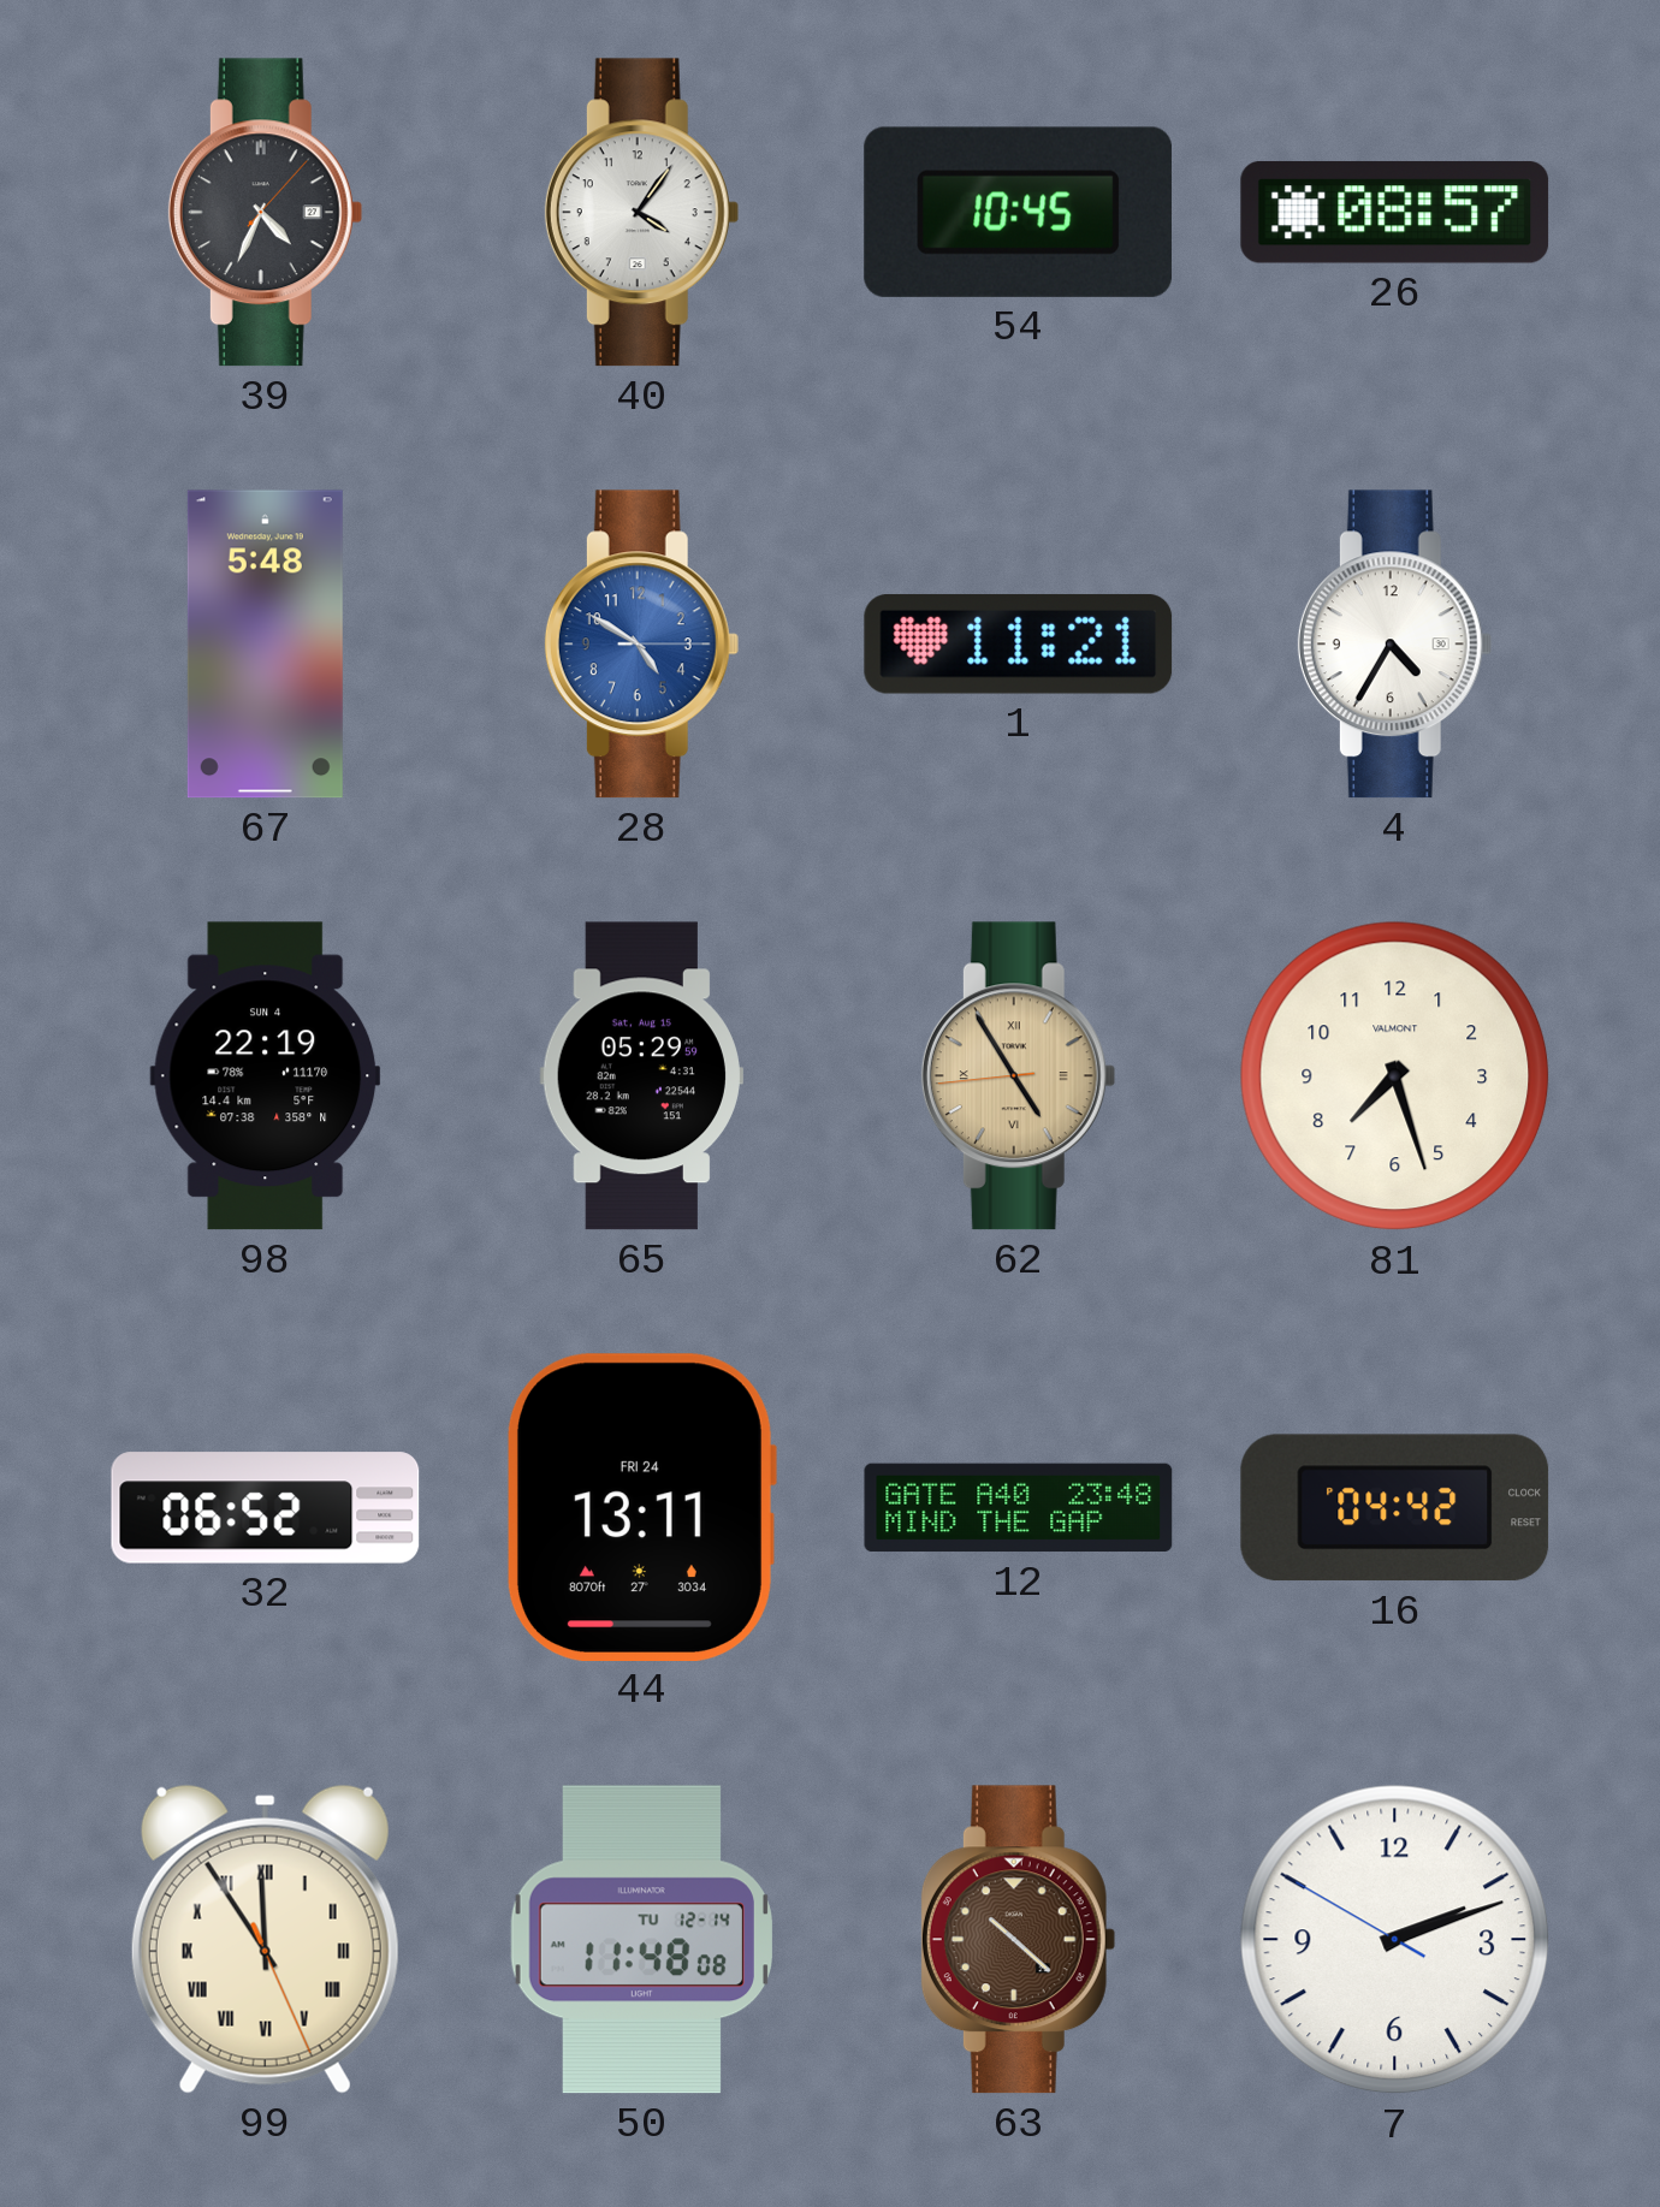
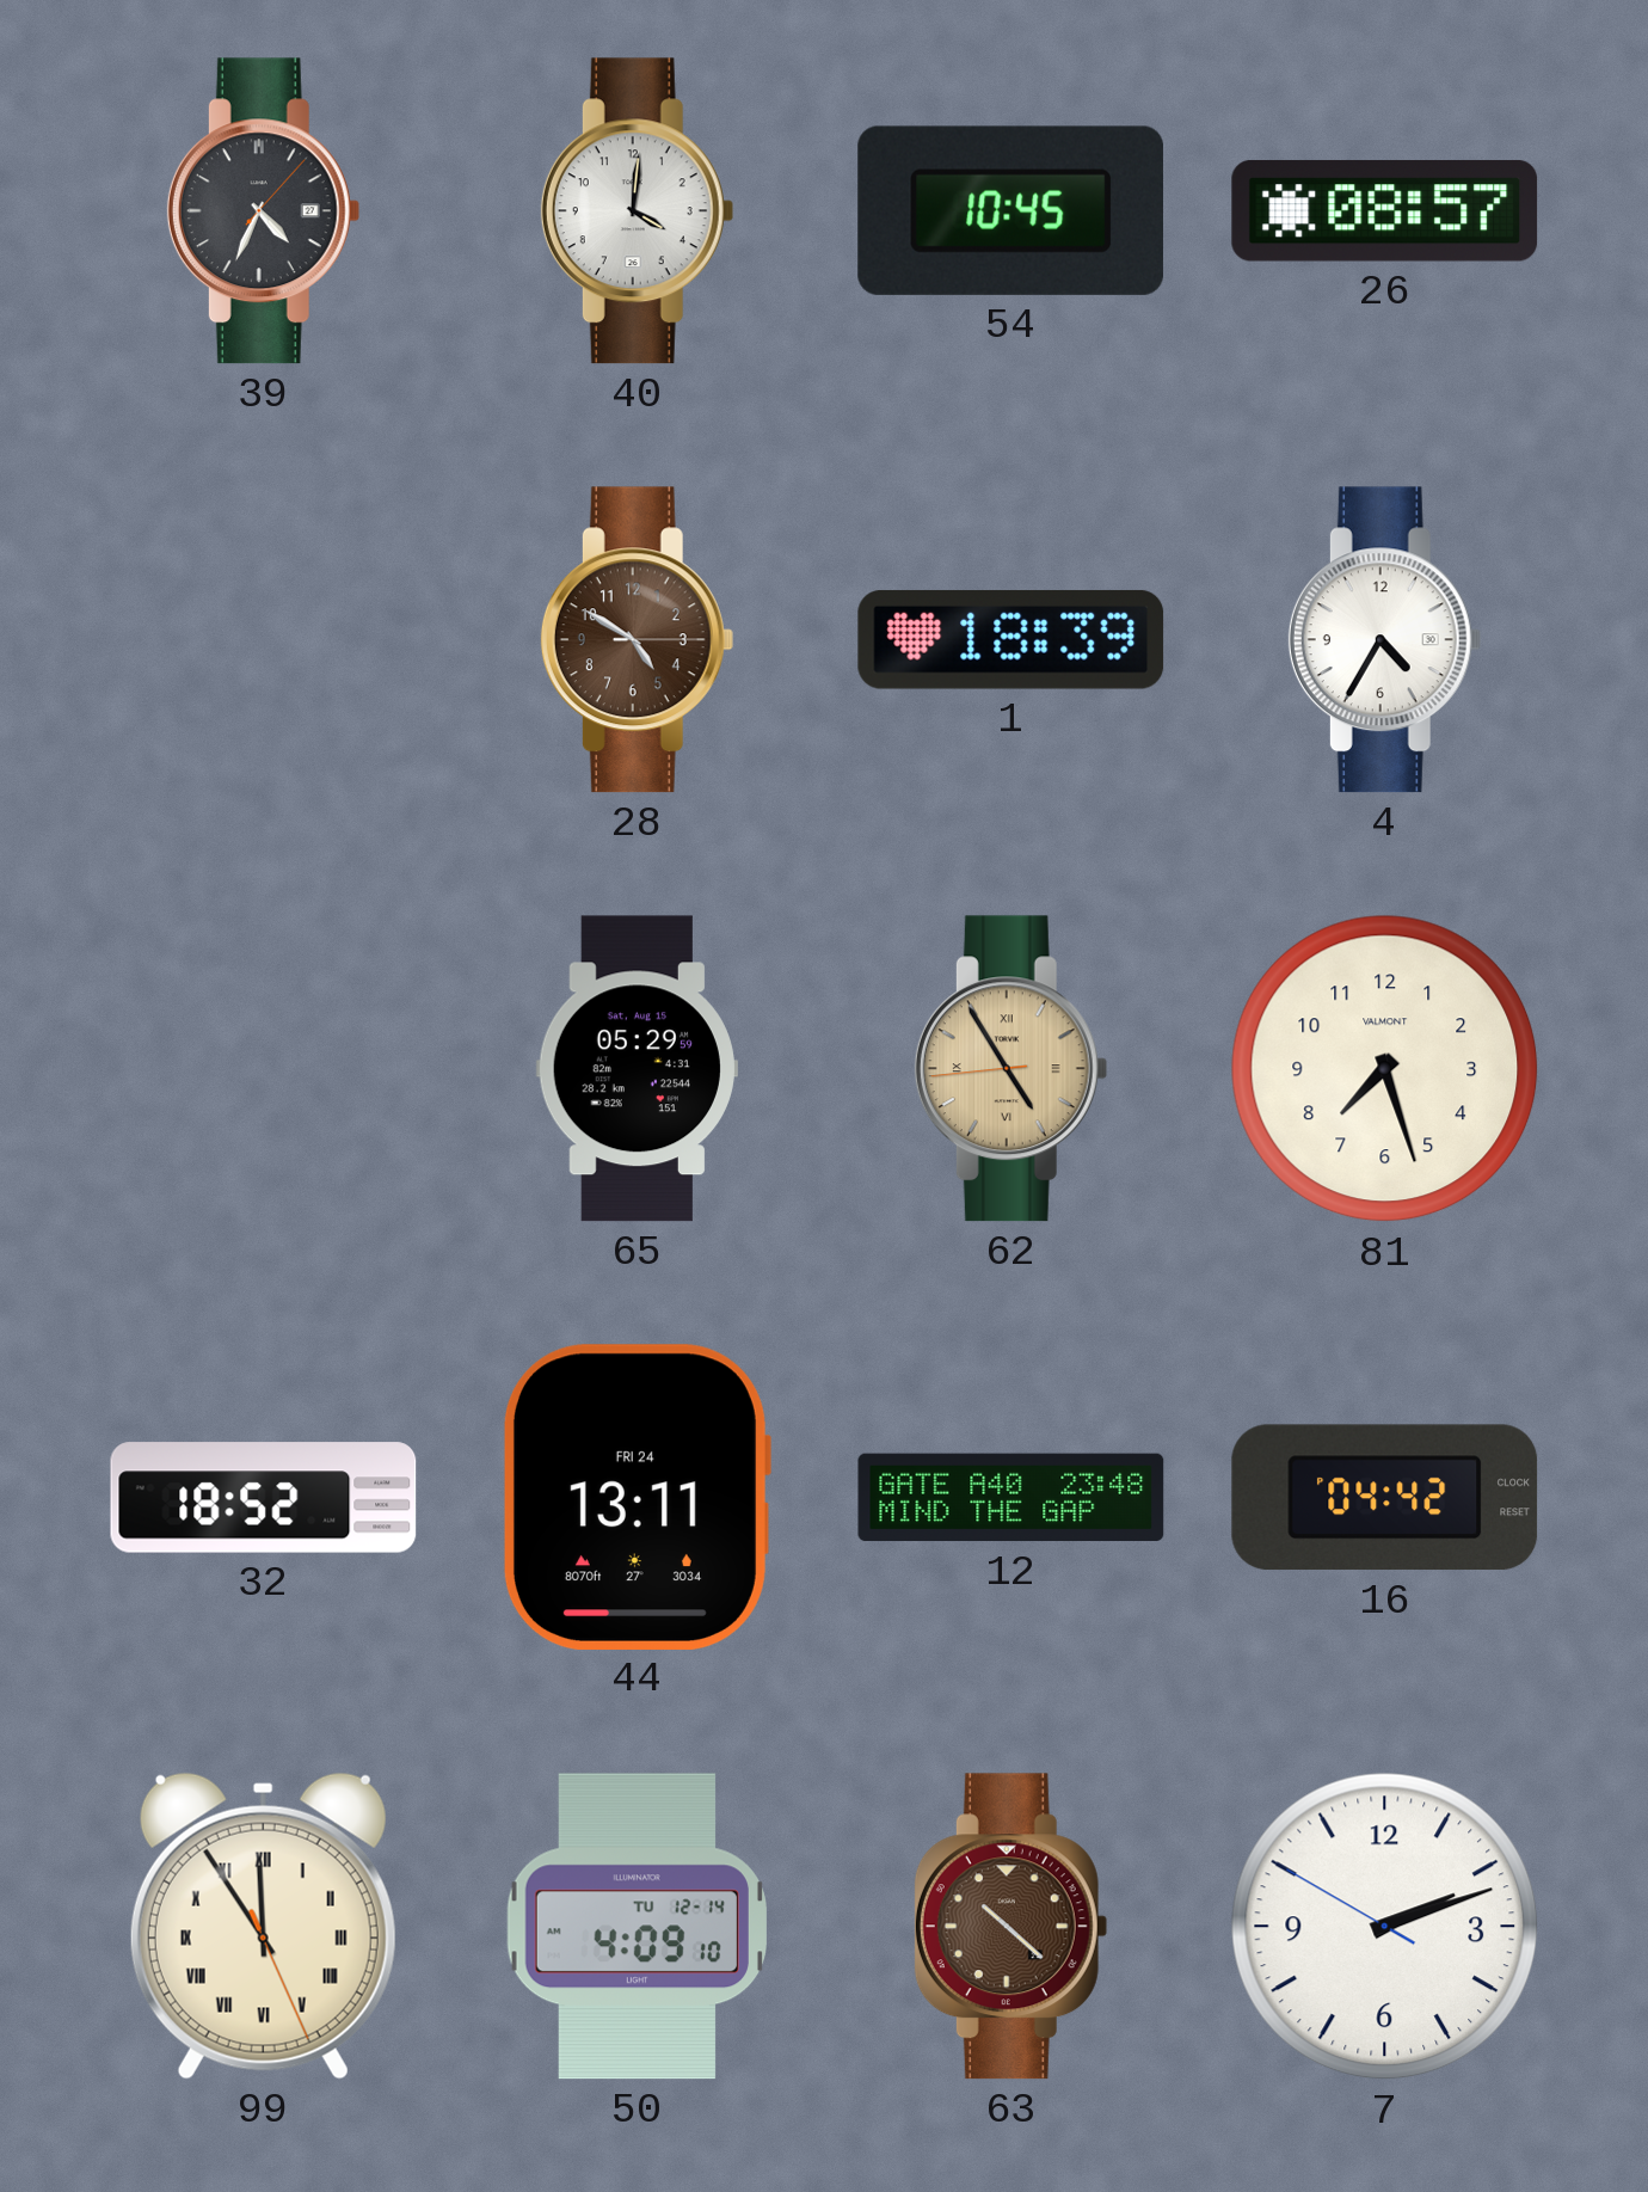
40: 4:06 -> 4:01 (637, 211)
67: 5:48 -> none (265, 645)
28 dial: blue -> brown (637, 640)
1: 11:21 -> 18:39 (1011, 639)
98: 22:19 -> none (266, 1076)
32: 06:52 -> 18:52 (264, 1498)
50: 11:48 -> 4:09 (637, 1927)
